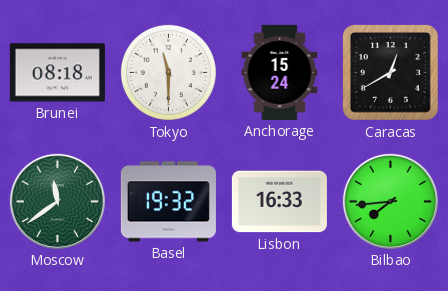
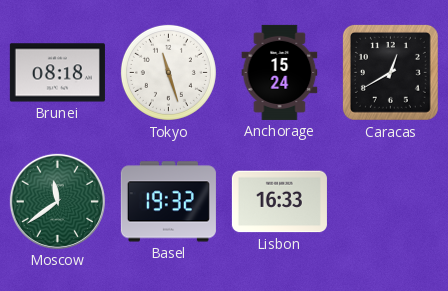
Tokyo: 11:30 -> 11:27 (168, 72)
Bilbao: 7:44 -> none (390, 201)
